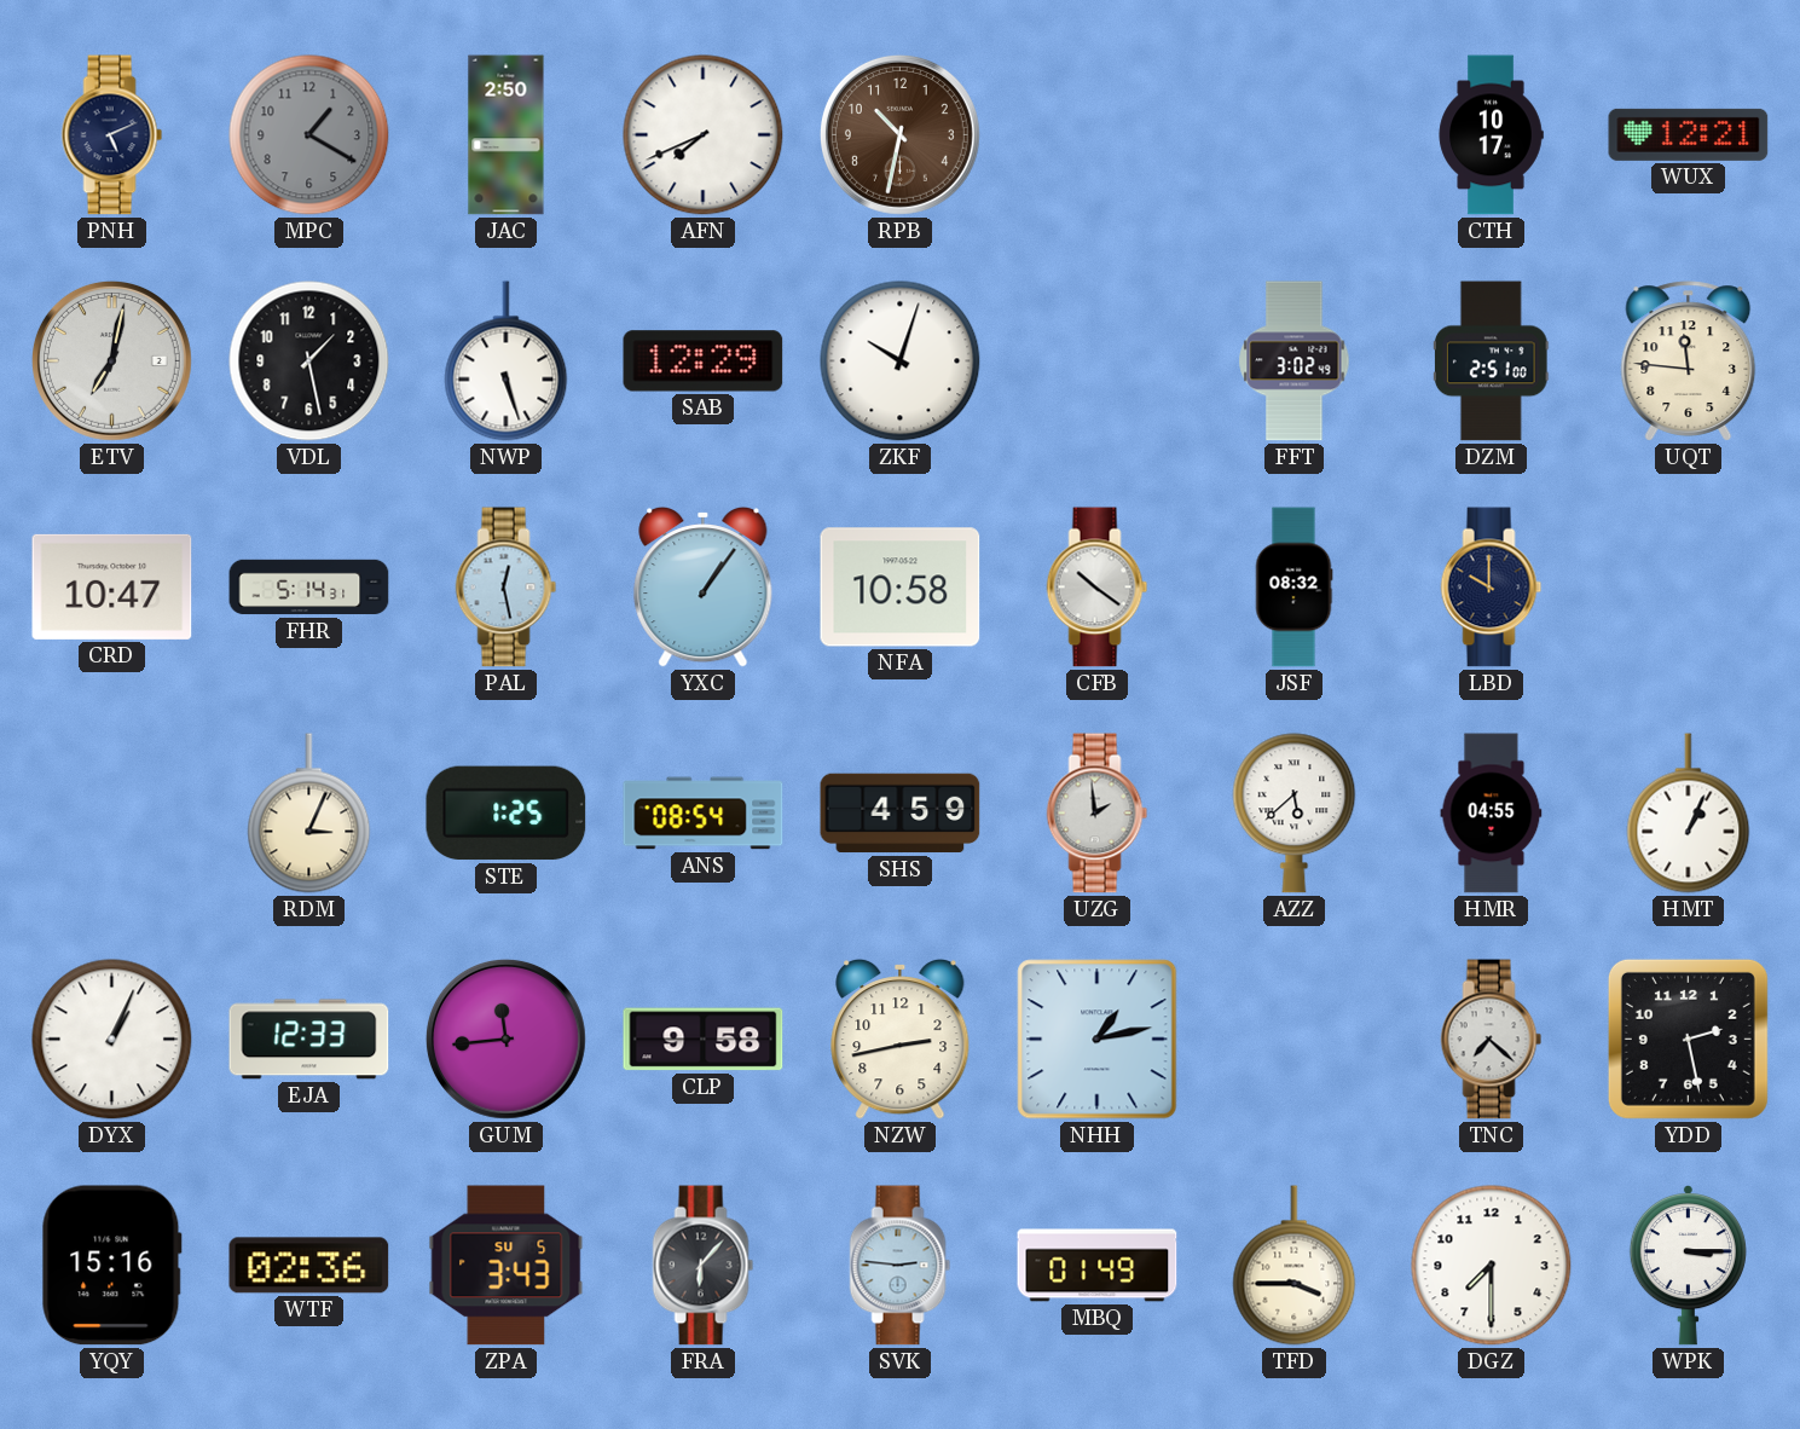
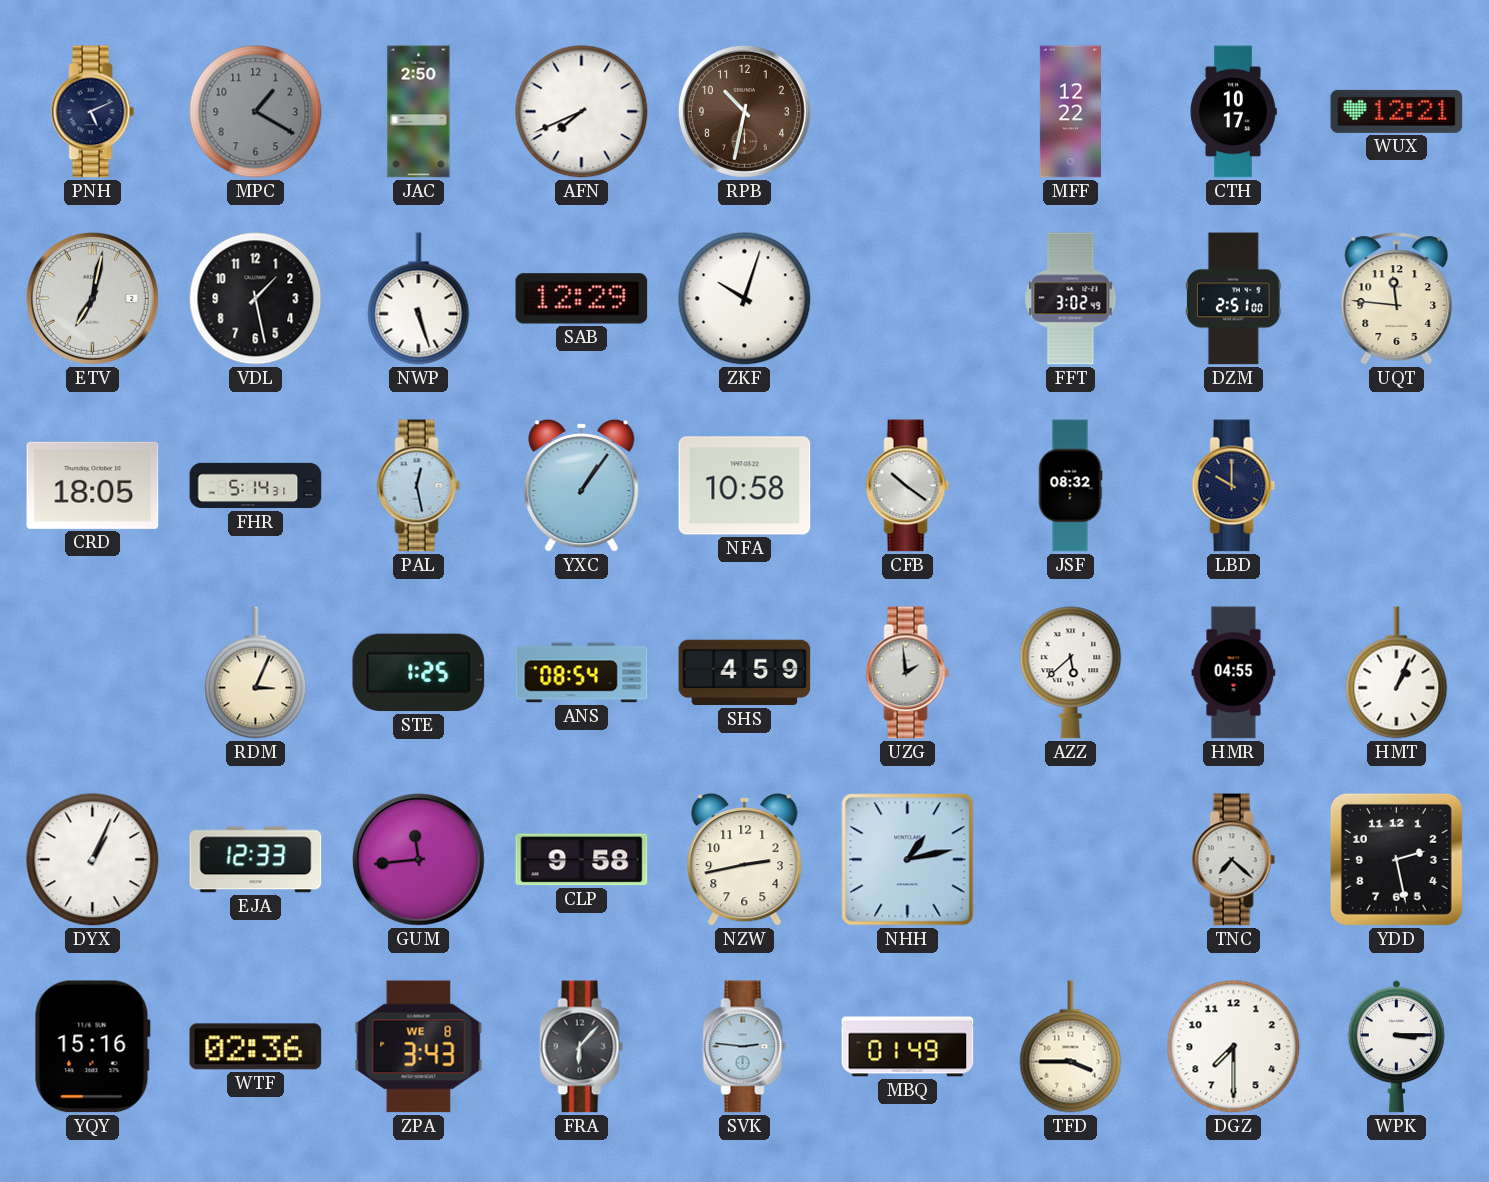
MFF: none -> 12:22 (1070, 112)
CRD: 10:47 -> 18:05 (93, 485)
ZPA date: SU 5 -> WE 8 (419, 1047)
